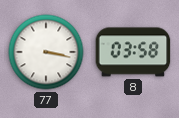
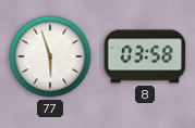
77: 3:17 -> 5:57 (50, 56)
